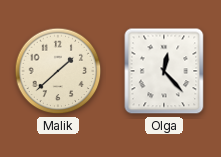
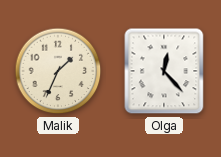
Malik: 1:38 -> 1:34 (58, 71)
